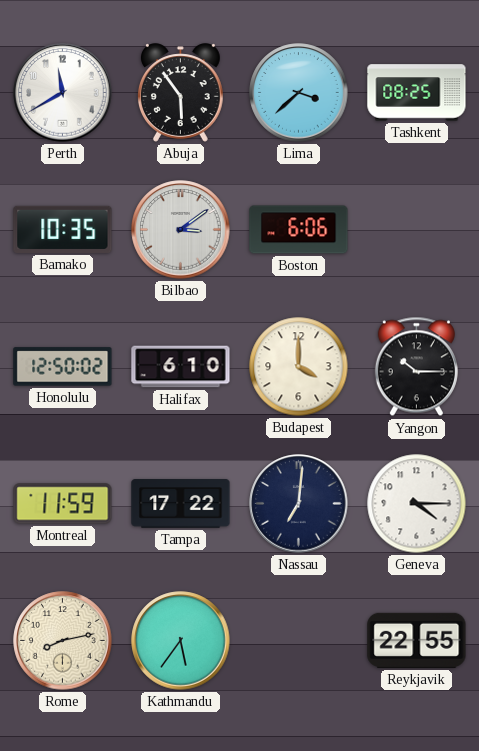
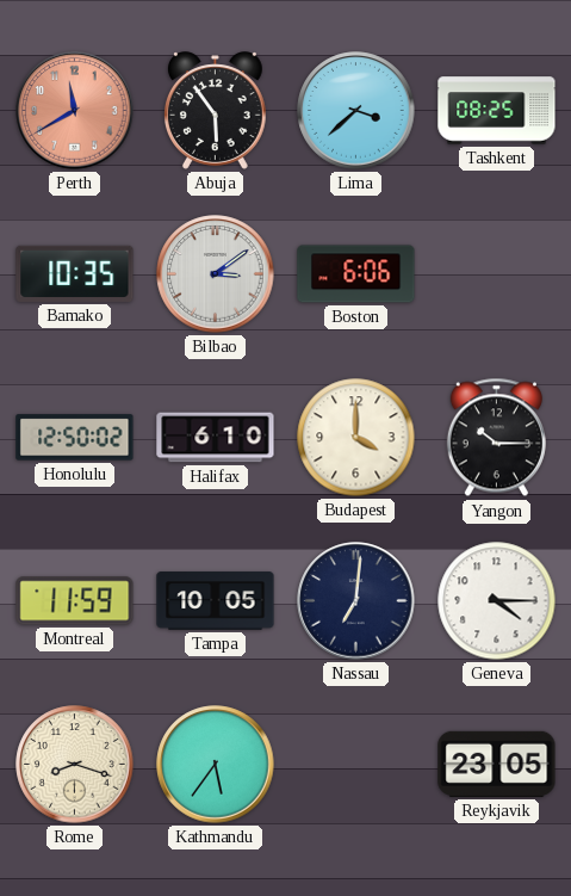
Perth dial: white -> salmon (75, 111)
Tampa: 17:22 -> 10:05 (216, 601)
Rome: 8:13 -> 8:18 (75, 765)
Reykjavik: 22:55 -> 23:05 (497, 764)
